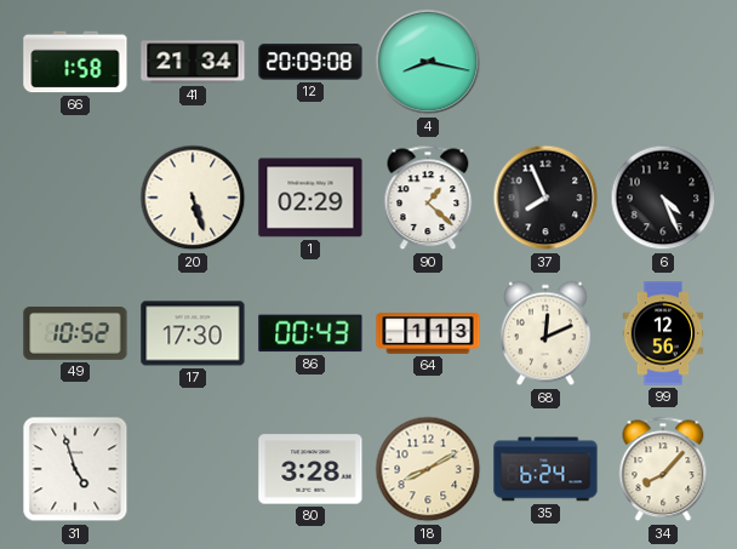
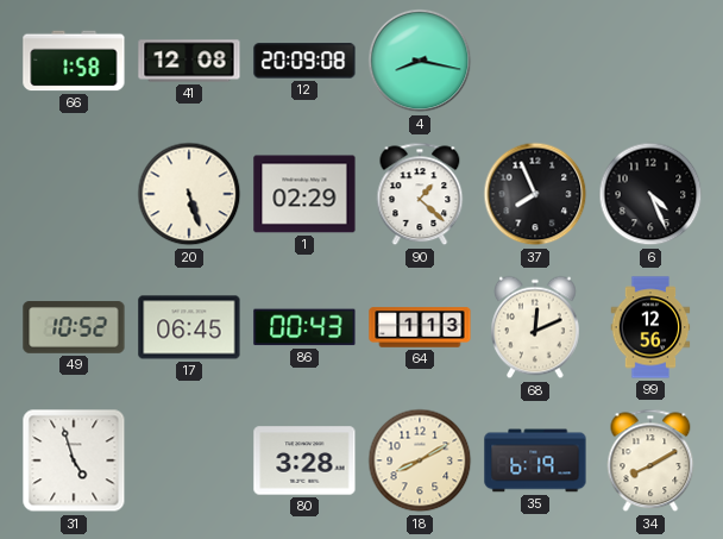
41: 21:34 -> 12:08 (189, 61)
17: 17:30 -> 06:45 (189, 327)
35: 6:24 -> 6:19 (535, 460)
34: 8:07 -> 8:10 (650, 460)
